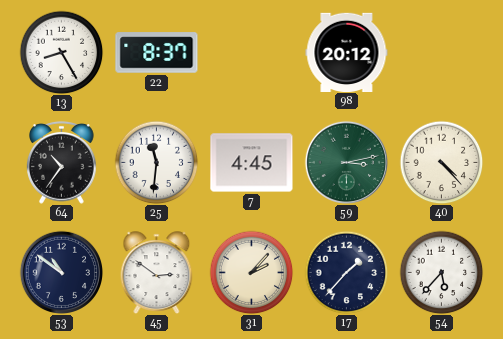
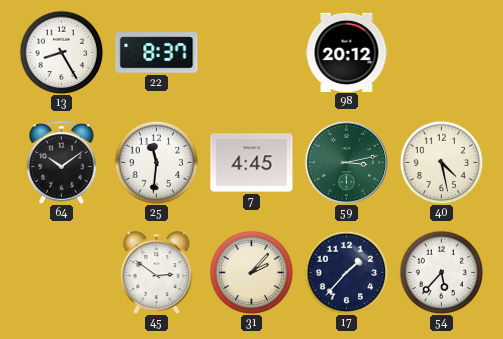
64: 10:36 -> 10:09 (62, 162)
40: 4:23 -> 4:28 (441, 162)
53: 10:51 -> none (61, 272)
